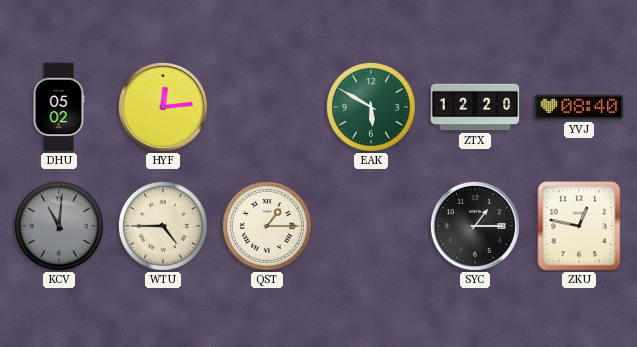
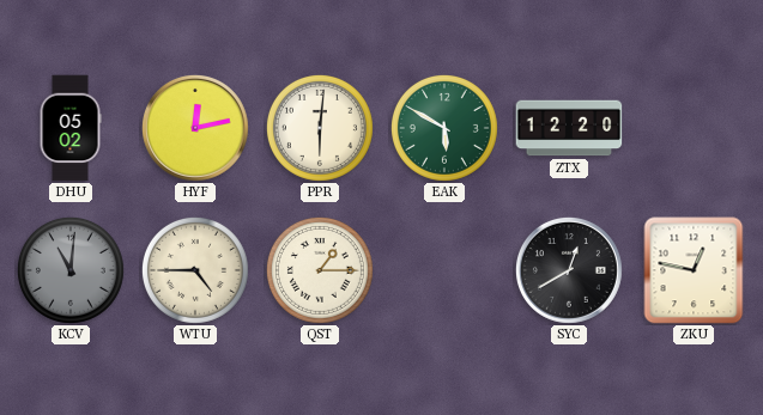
HYF: 12:14 -> 12:13 (195, 128)
PPR: none -> 6:01 (320, 128)
YVJ: 08:40 -> none (579, 107)
SYC: 1:15 -> 12:40 (569, 270)
